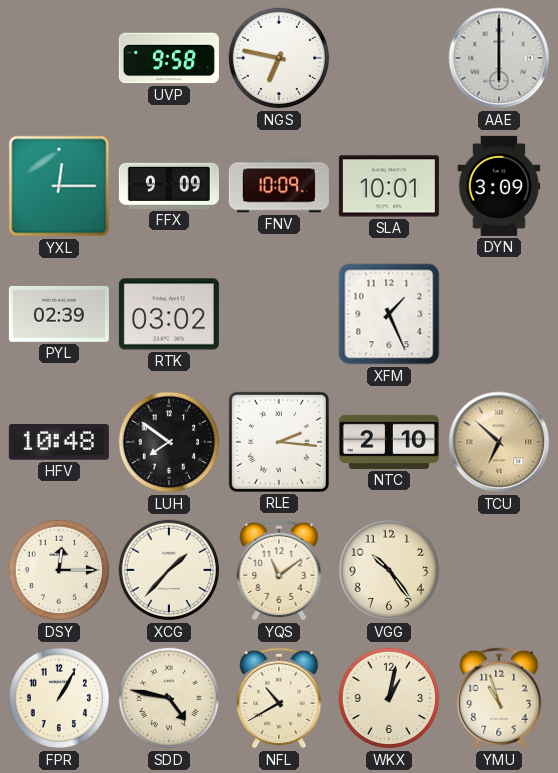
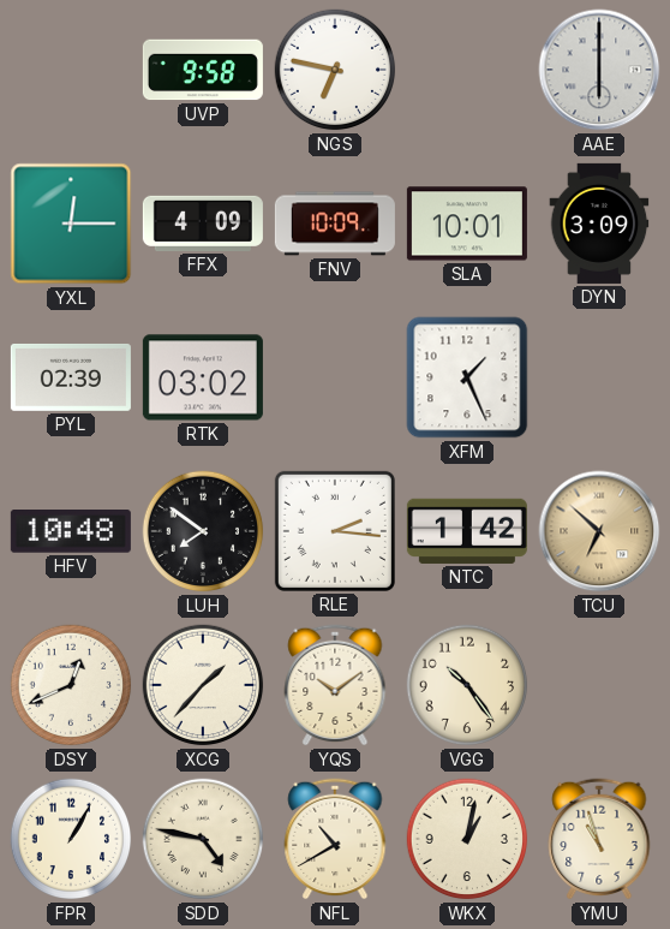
FFX: 9:09 -> 4:09 (203, 224)
NTC: 2:10 -> 1:42 (467, 531)
DSY: 12:15 -> 12:41 (71, 685)
YQS: 11:09 -> 10:09 (335, 685)
